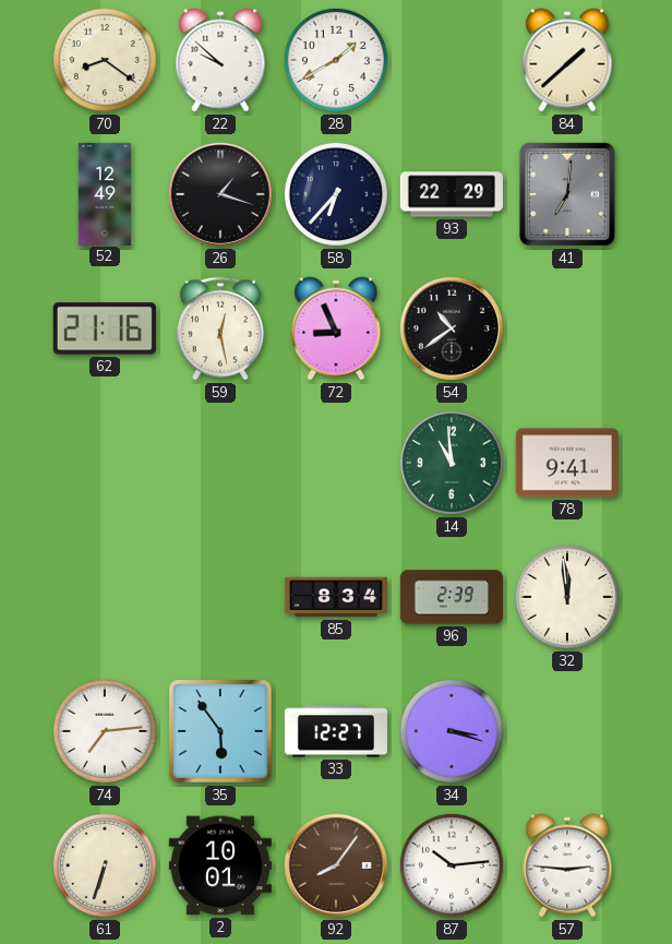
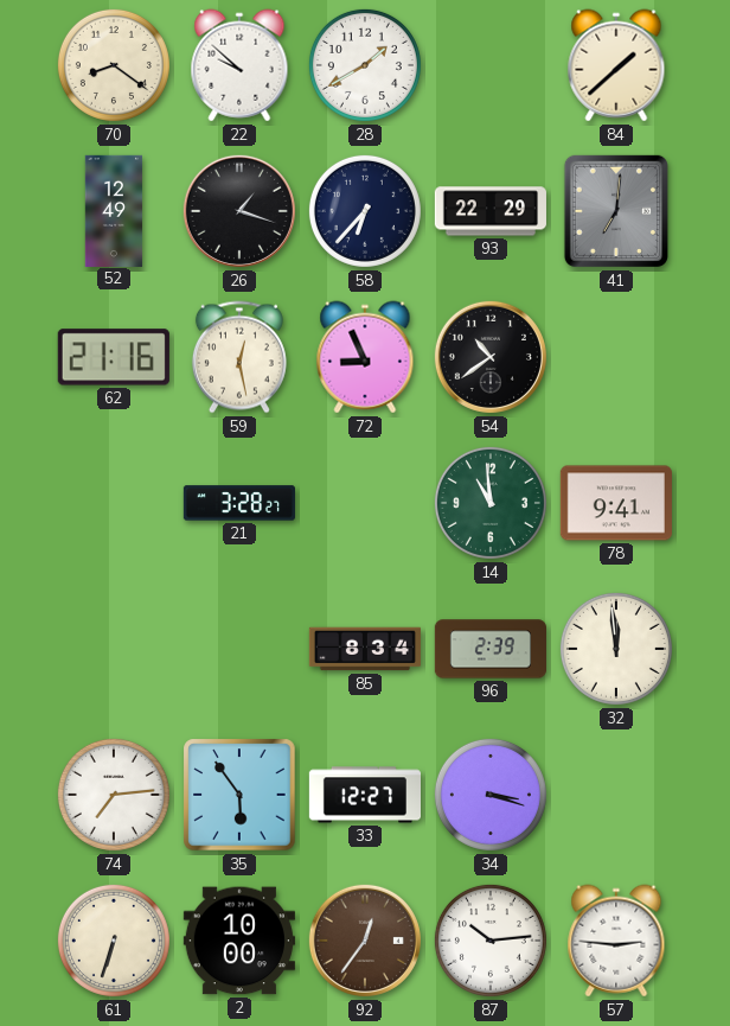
21: none -> 3:28 (239, 503)
2: 10:01 -> 10:00 (239, 941)
92: 8:06 -> 12:36 (365, 941)
